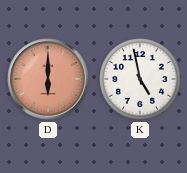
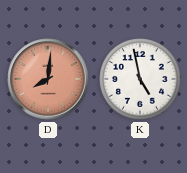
D: 6:00 -> 8:01 (48, 79)
